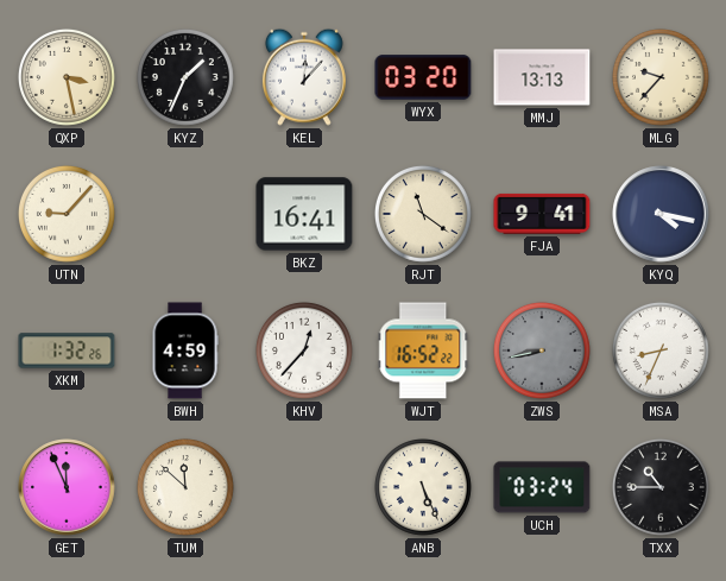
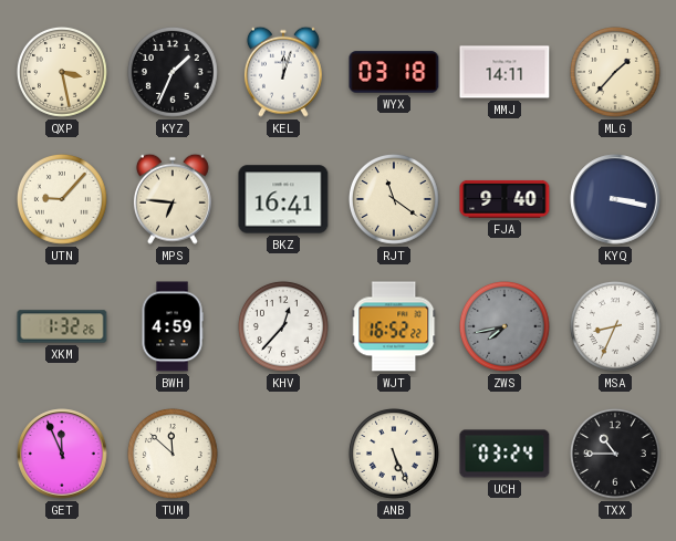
KEL: 12:07 -> 12:03 (283, 72)
WYX: 03:20 -> 03:18 (394, 72)
MMJ: 13:13 -> 14:11 (505, 72)
MLG: 9:37 -> 1:37 (615, 72)
MPS: none -> 6:46 (173, 199)
FJA: 9:41 -> 9:40 (505, 199)
KYQ: 4:17 -> 3:17 (615, 199)
ZWS: 8:43 -> 7:43 (505, 326)
